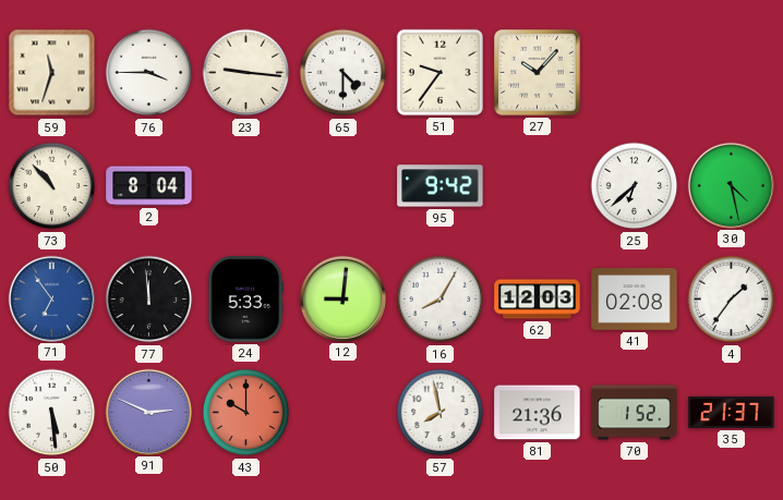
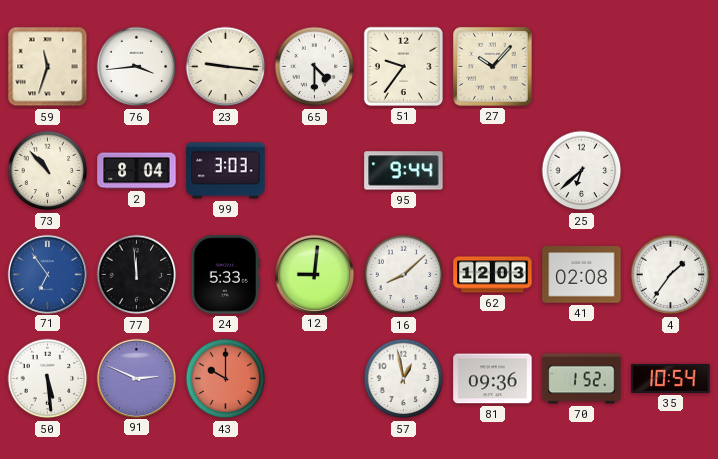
76: 3:45 -> 3:44 (137, 67)
99: none -> 3:03 (226, 171)
95: 9:42 -> 9:44 (404, 171)
30: 4:28 -> none (731, 185)
16: 8:05 -> 8:08 (404, 275)
57: 7:58 -> 12:58 (404, 379)
81: 21:36 -> 09:36 (493, 379)
35: 21:37 -> 10:54 (671, 378)
